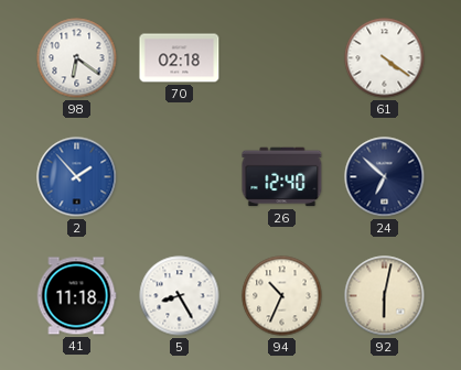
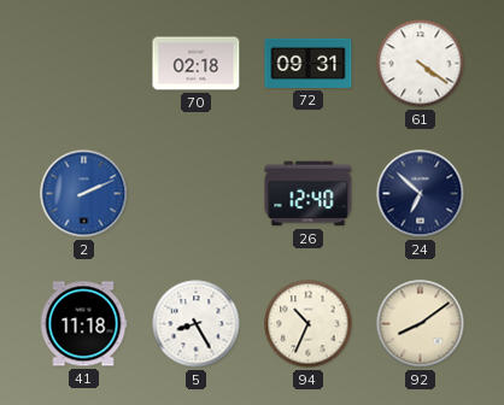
98: 6:21 -> none (77, 58)
72: none -> 09:31 (309, 63)
2: 1:53 -> 2:11 (84, 194)
92: 6:02 -> 8:09 (421, 324)
